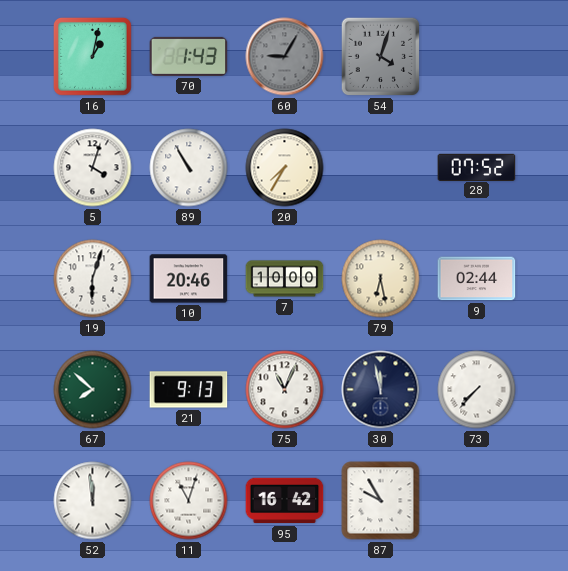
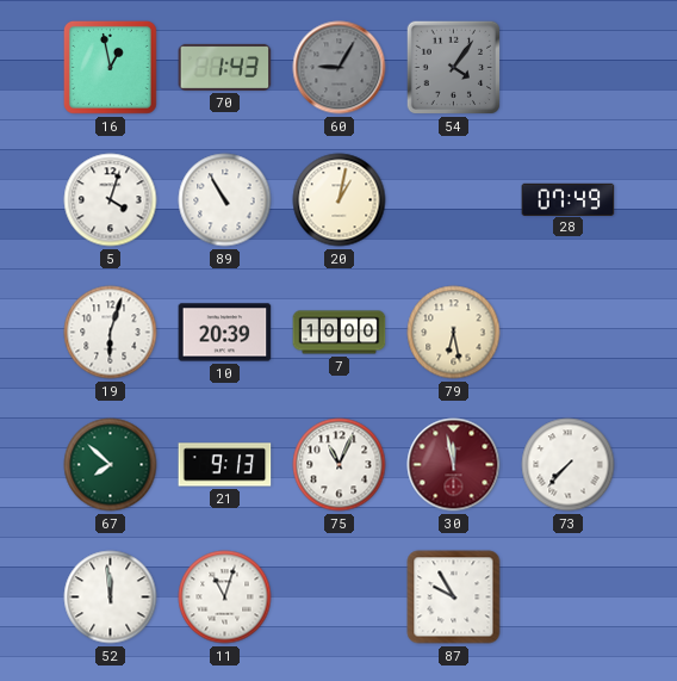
16: 1:02 -> 12:58 (110, 67)
54: 4:03 -> 4:06 (454, 68)
20: 7:35 -> 1:02 (340, 200)
28: 07:52 -> 07:49 (569, 199)
10: 20:46 -> 20:39 (225, 333)
9: 02:44 -> none (477, 279)
30 dial: navy -> burgundy (454, 465)
95: 16:42 -> none (285, 501)
